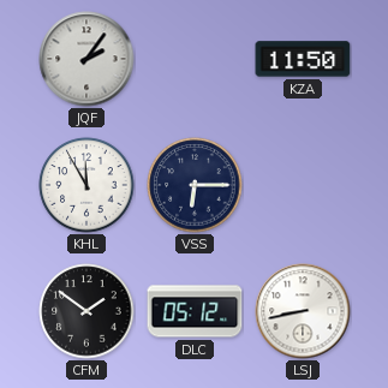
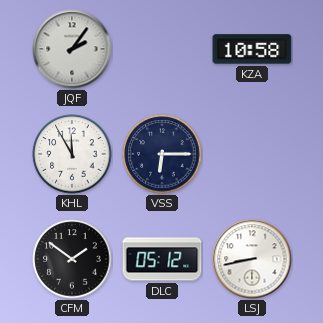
KZA: 11:50 -> 10:58 (252, 49)
